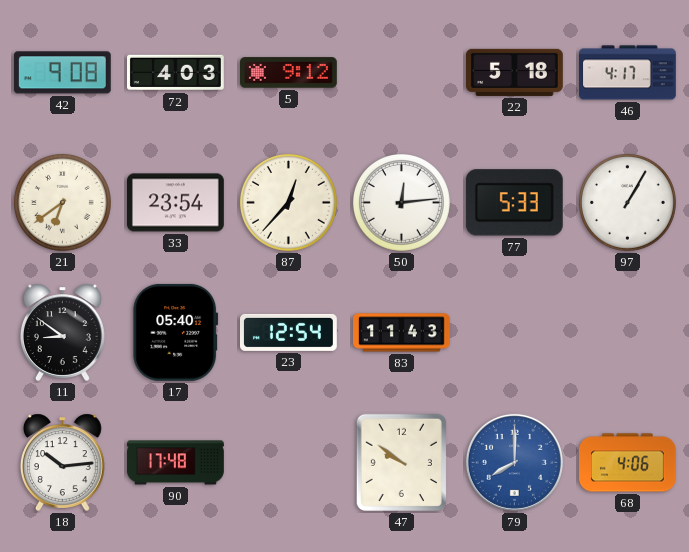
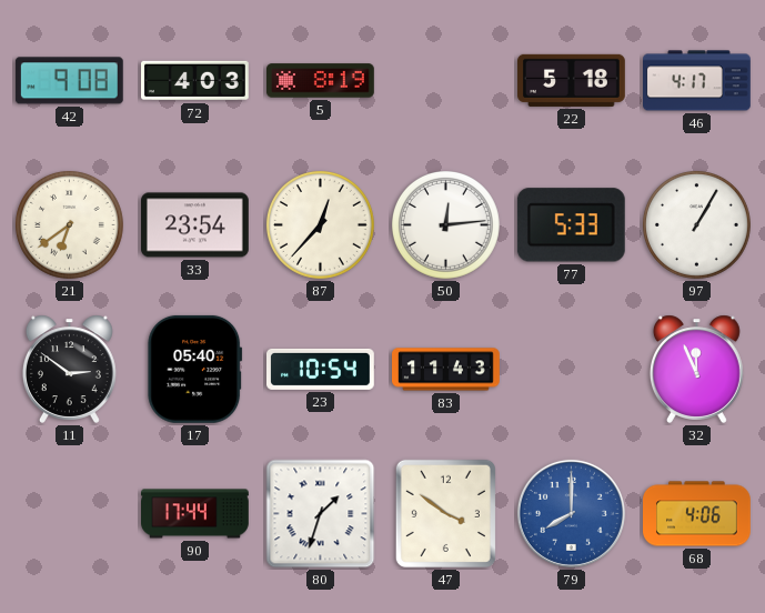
5: 9:12 -> 8:19 (321, 81)
11: 8:51 -> 2:51 (69, 369)
23: 12:54 -> 10:54 (321, 369)
32: none -> 11:56 (696, 369)
18: 10:14 -> none (62, 462)
90: 17:48 -> 17:44 (195, 514)
80: none -> 1:33 (321, 514)
47: 9:51 -> 3:51 (445, 513)
